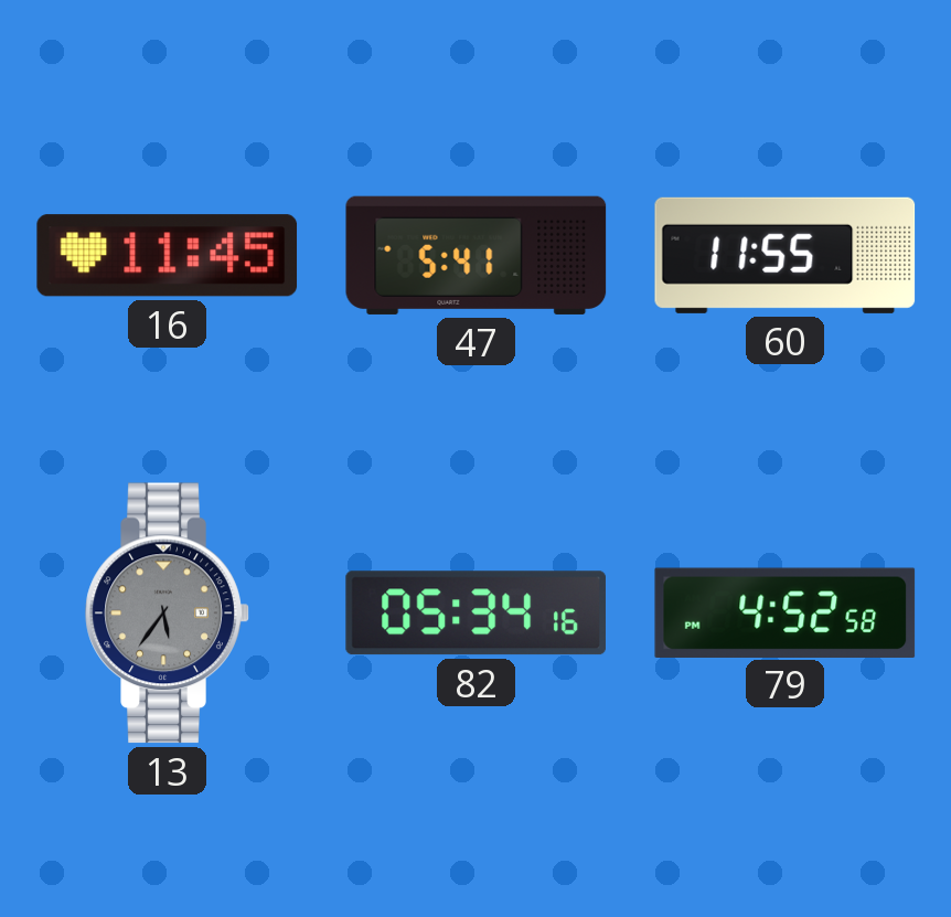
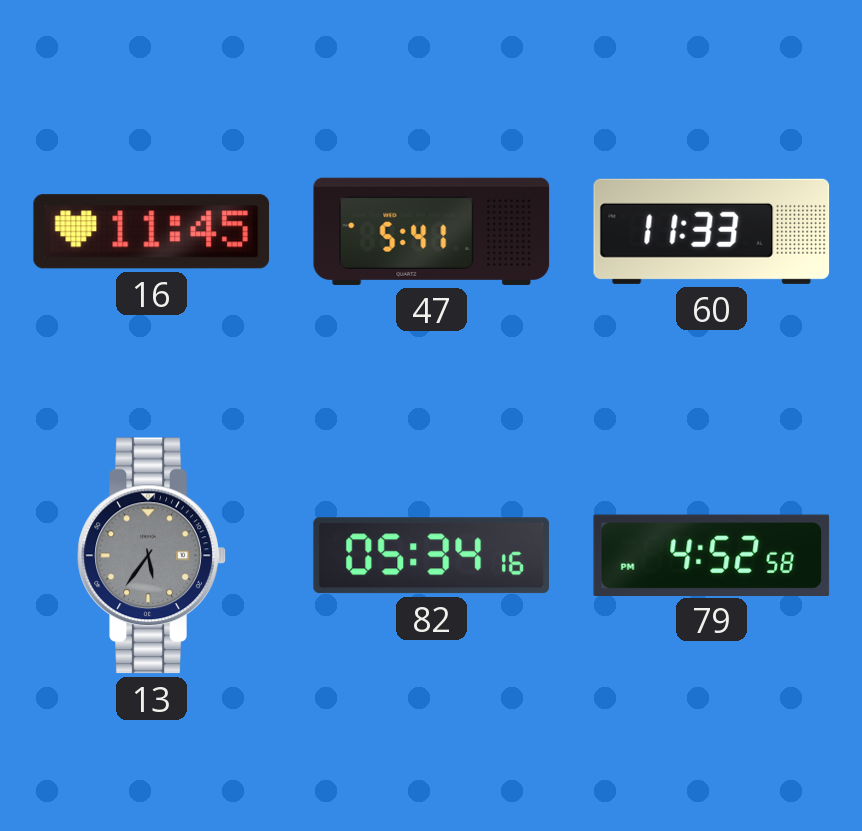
60: 11:55 -> 11:33 (712, 231)
